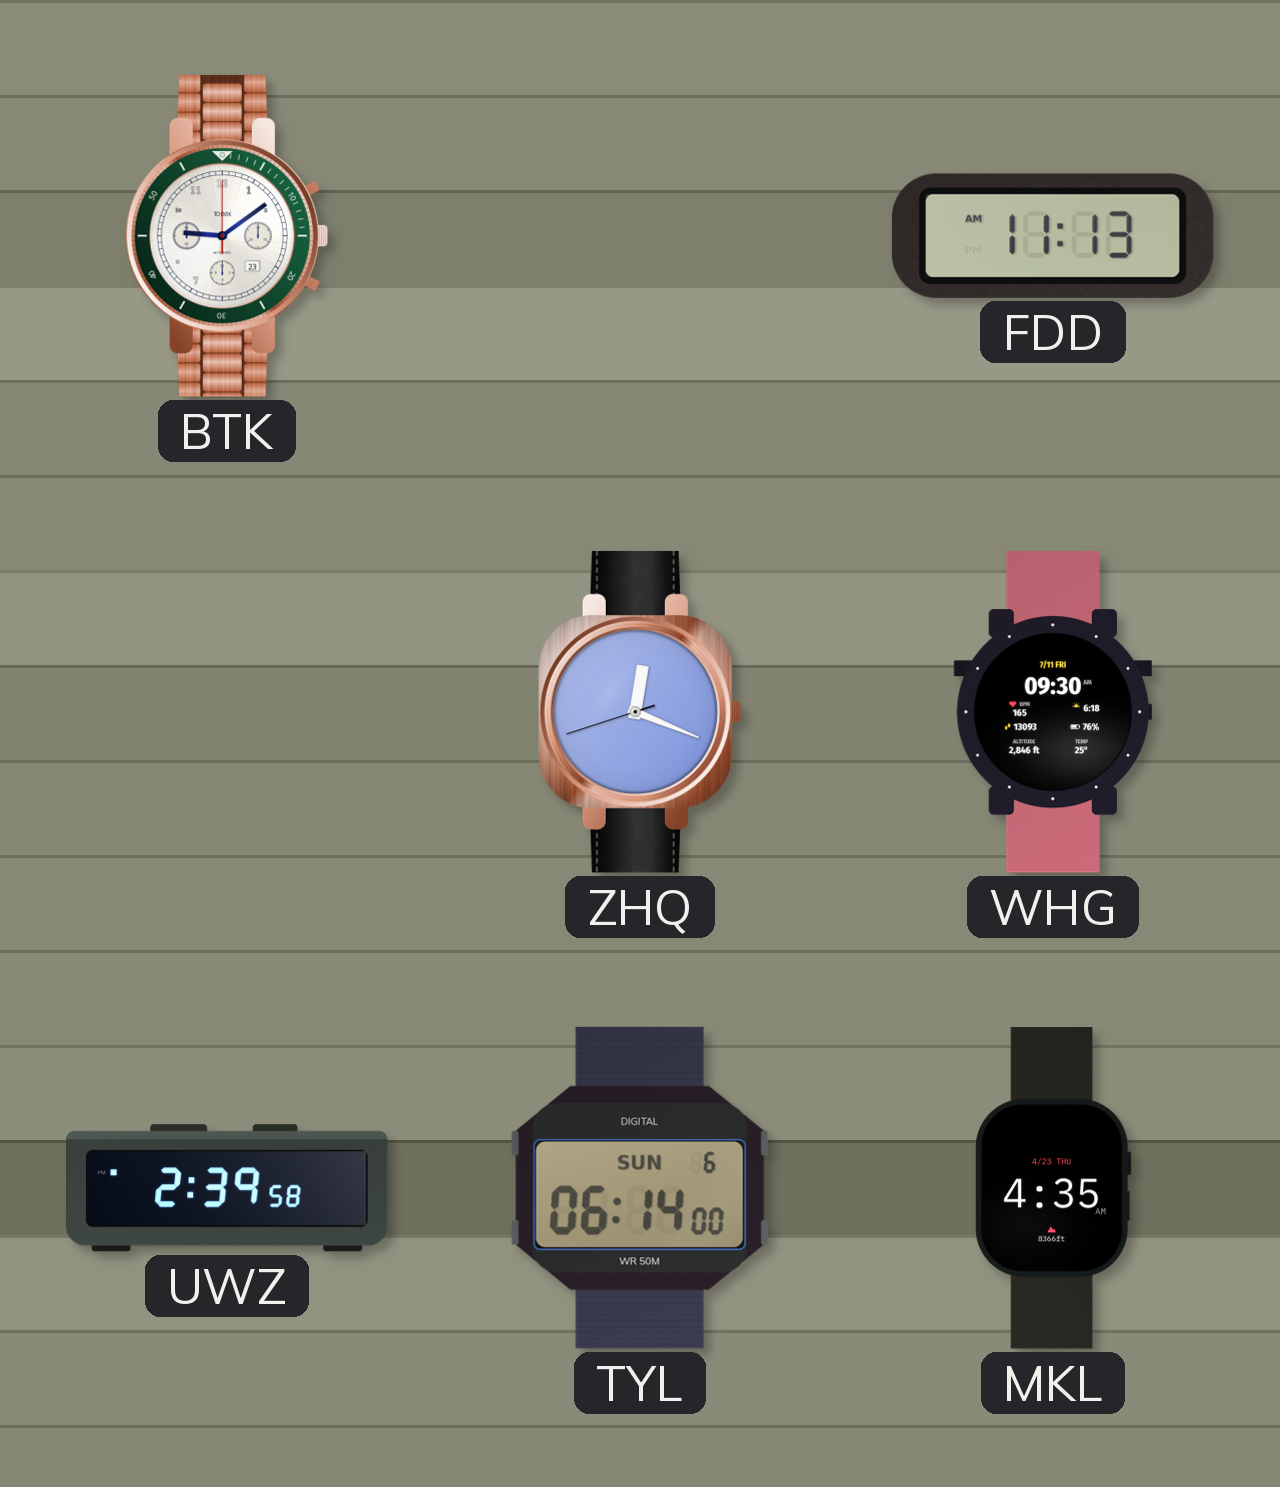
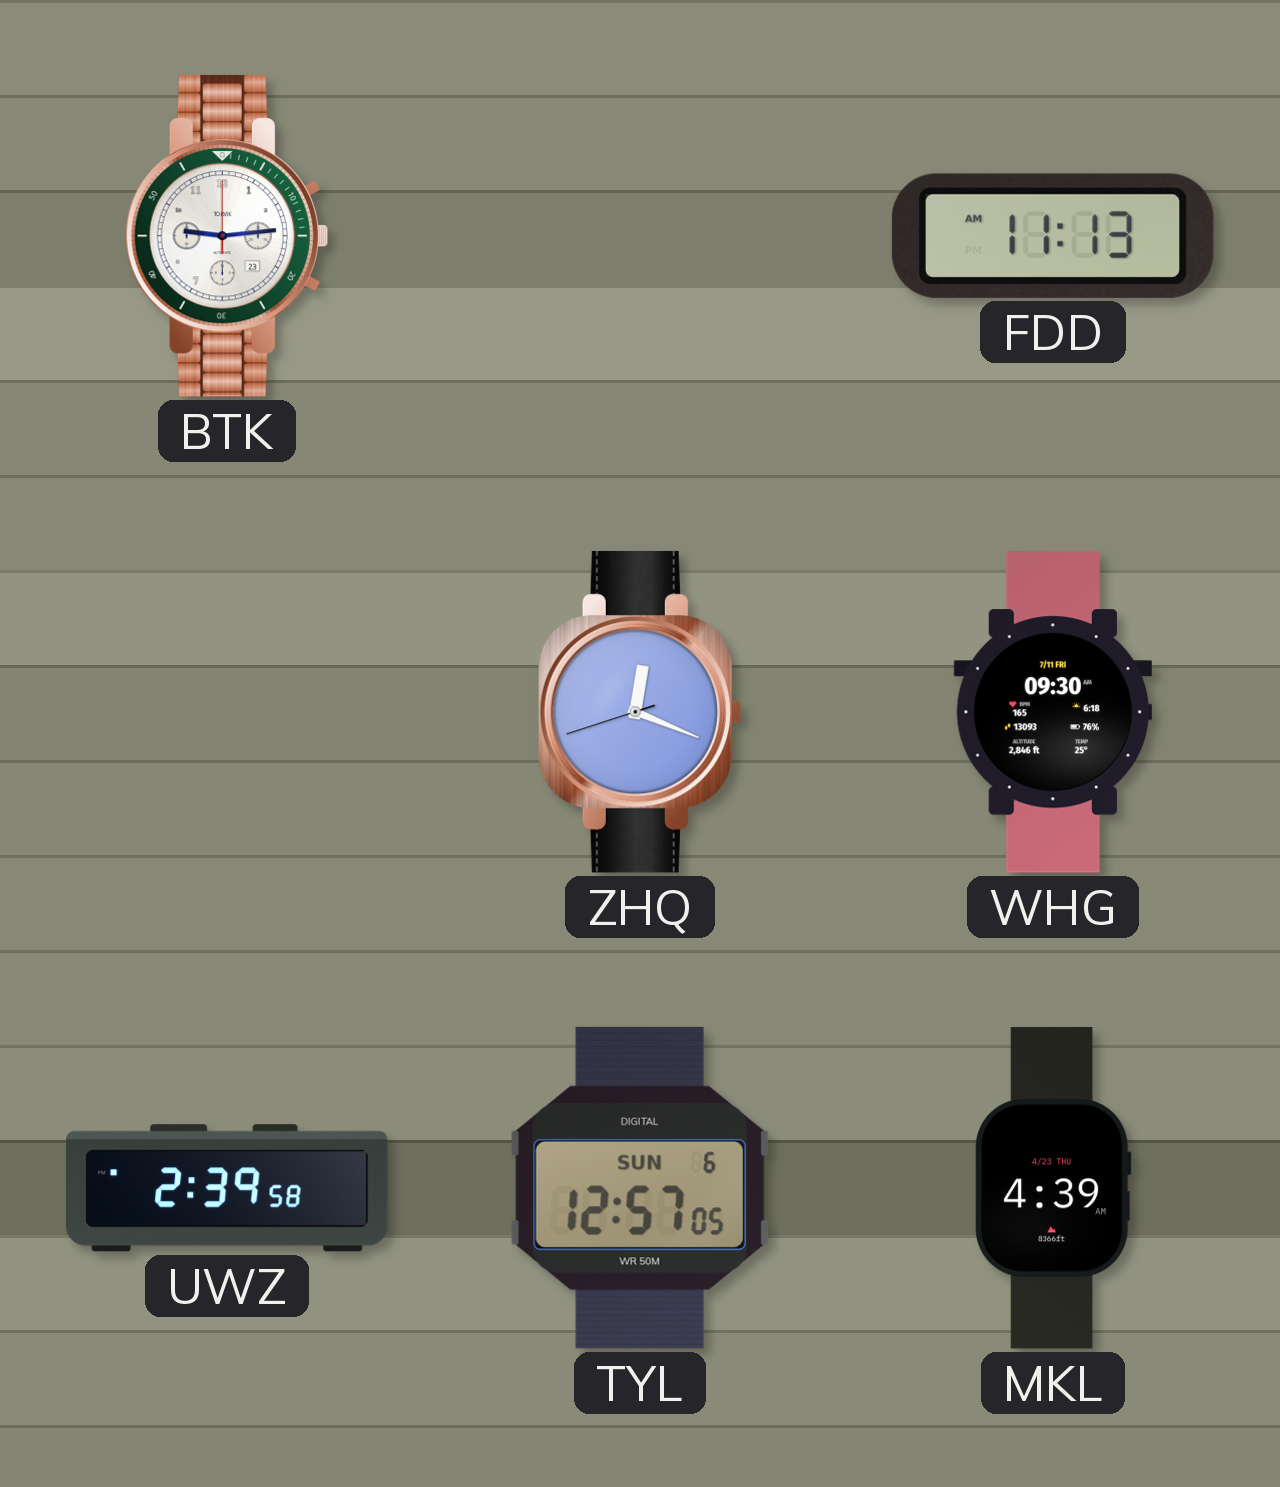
BTK: 9:09 -> 9:14 (226, 236)
TYL: 06:14 -> 12:57 (640, 1188)
MKL: 4:35 -> 4:39 (1053, 1188)
